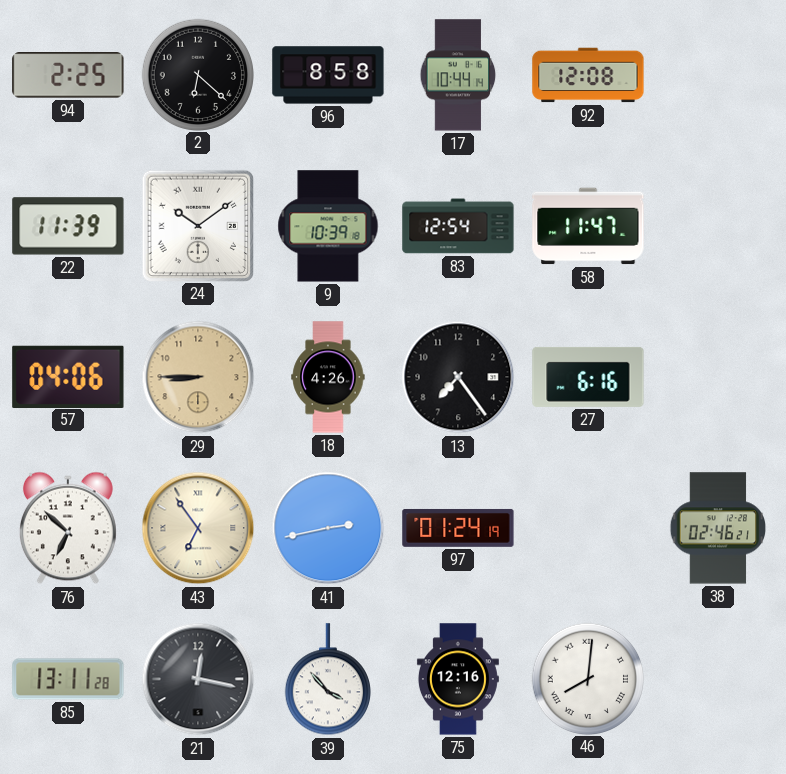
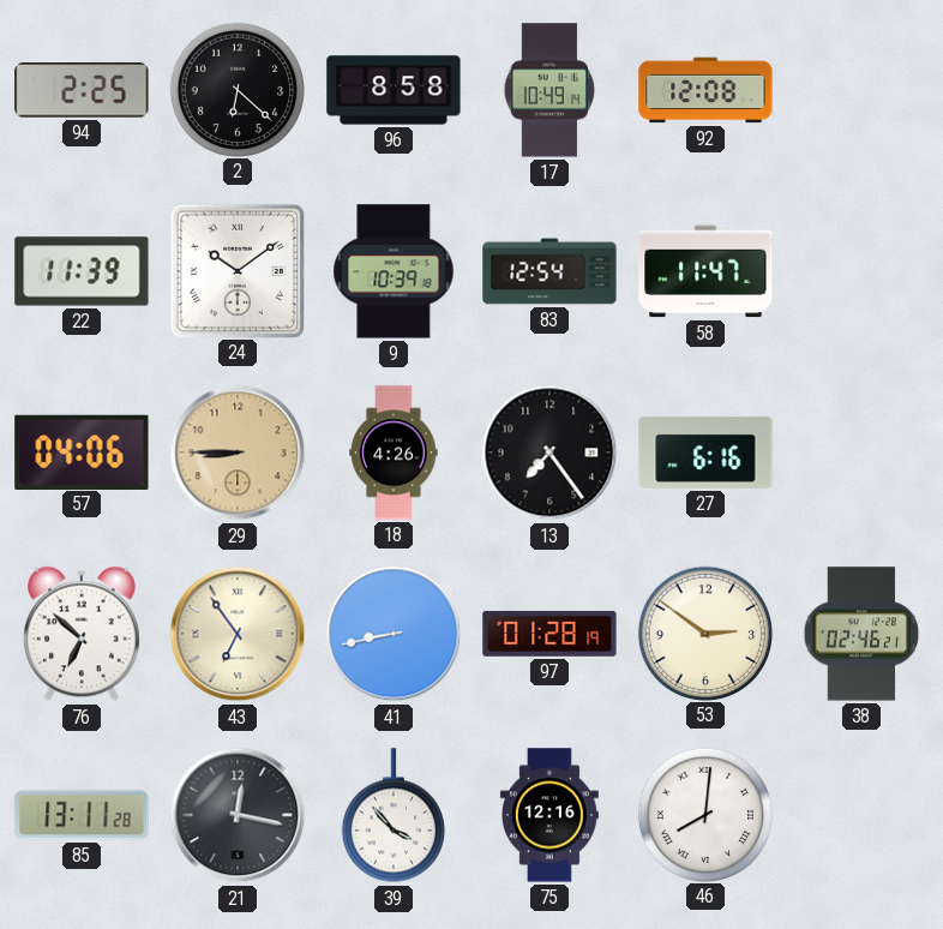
17: 10:44 -> 10:49 (549, 90)
41: 2:43 -> 8:43 (394, 634)
97: 01:24 -> 01:28 (549, 634)
53: none -> 2:51 (704, 633)
